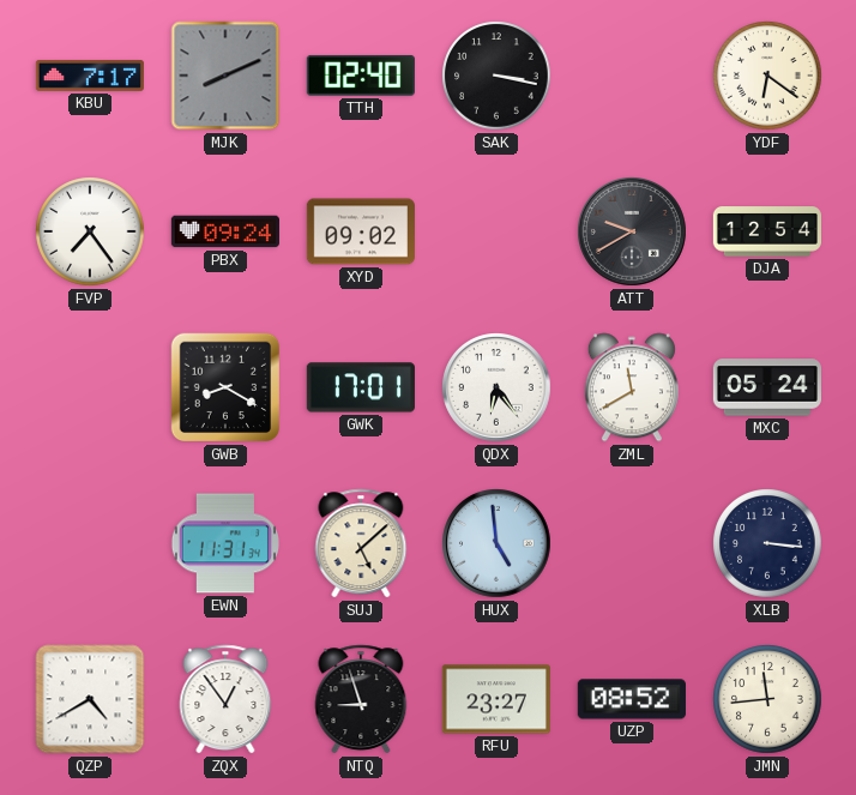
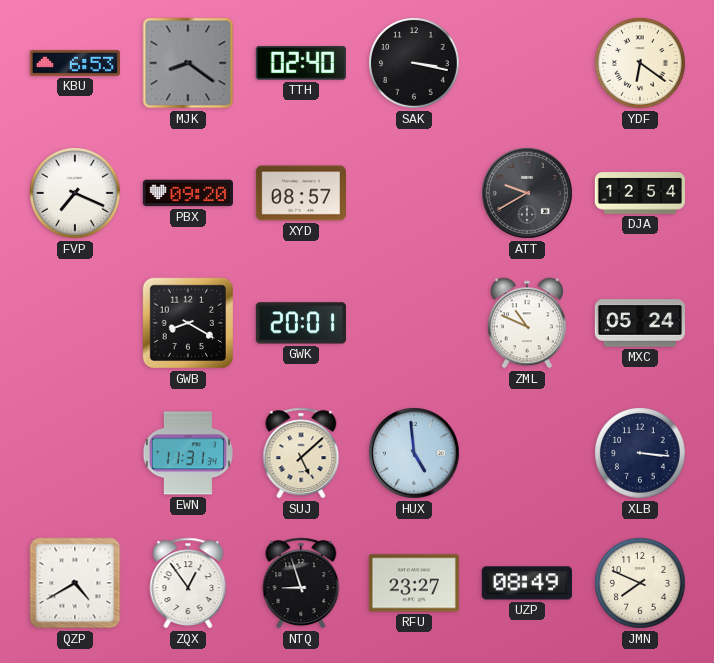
KBU: 7:17 -> 6:53 (75, 63)
MJK: 8:11 -> 8:21 (188, 63)
FVP: 7:24 -> 7:19 (75, 193)
PBX: 09:24 -> 09:20 (188, 193)
XYD: 09:02 -> 08:57 (301, 193)
GWK: 17:01 -> 20:01 (301, 323)
QDX: 6:24 -> none (498, 389)
ZML: 11:40 -> 10:49 (527, 323)
UZP: 08:52 -> 08:49 (527, 583)
JMN: 11:44 -> 7:49 (640, 583)
